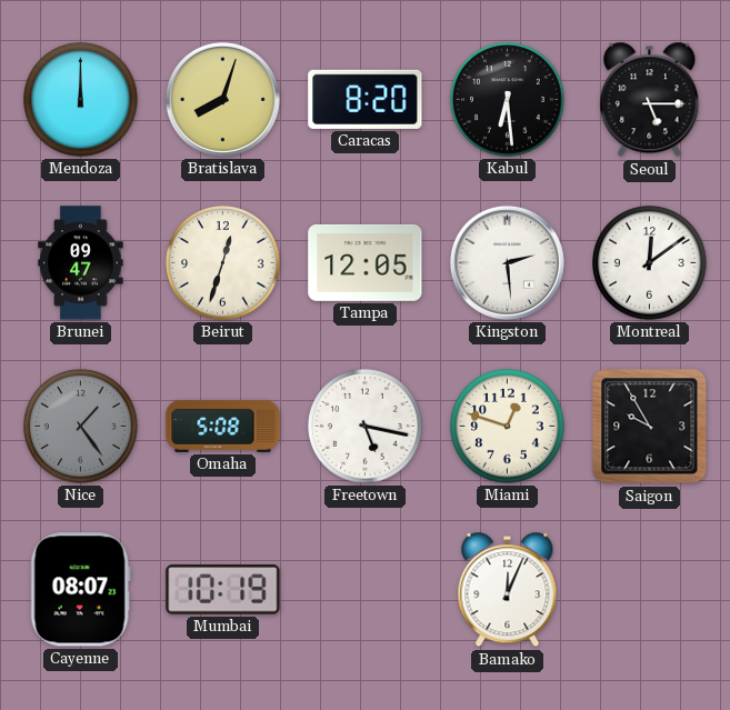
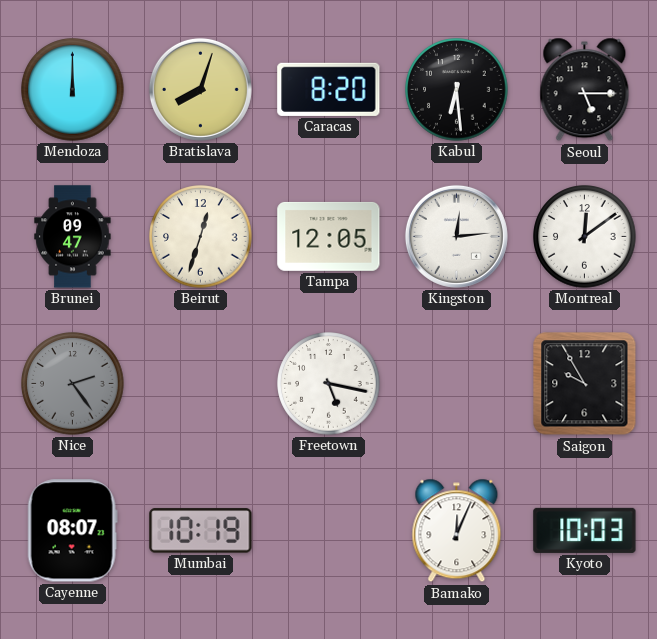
Kingston: 2:29 -> 12:14 (456, 236)
Nice: 1:24 -> 2:24 (73, 384)
Omaha: 5:08 -> none (223, 426)
Miami: 12:48 -> none (508, 427)
Kyoto: none -> 10:03 (585, 530)
